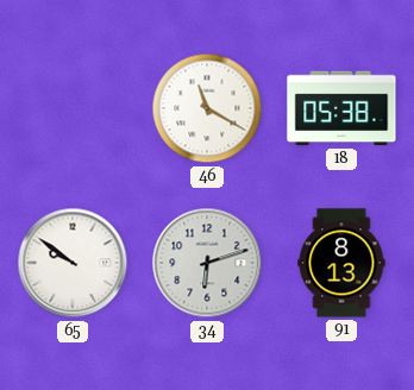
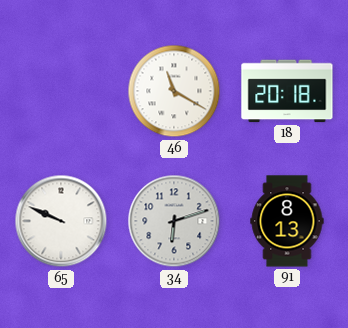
18: 05:38 -> 20:18 (287, 91)
65: 9:51 -> 9:49 (61, 221)
